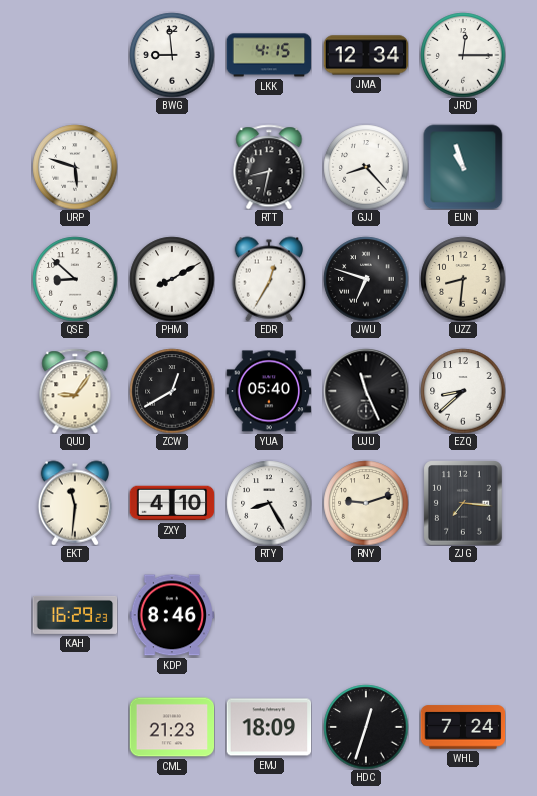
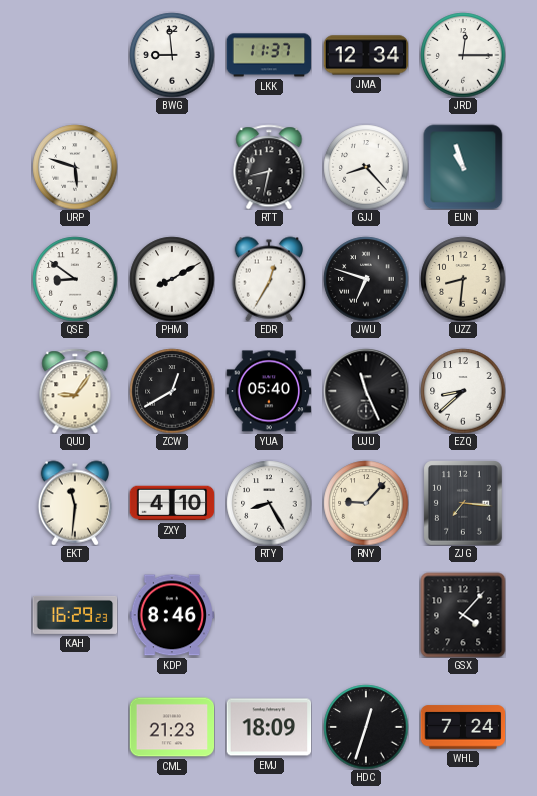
LKK: 4:15 -> 11:37 (269, 55)
QSE: 8:52 -> 8:51 (75, 279)
RNY: 9:12 -> 9:07 (366, 503)
GSX: none -> 4:07 (463, 615)
